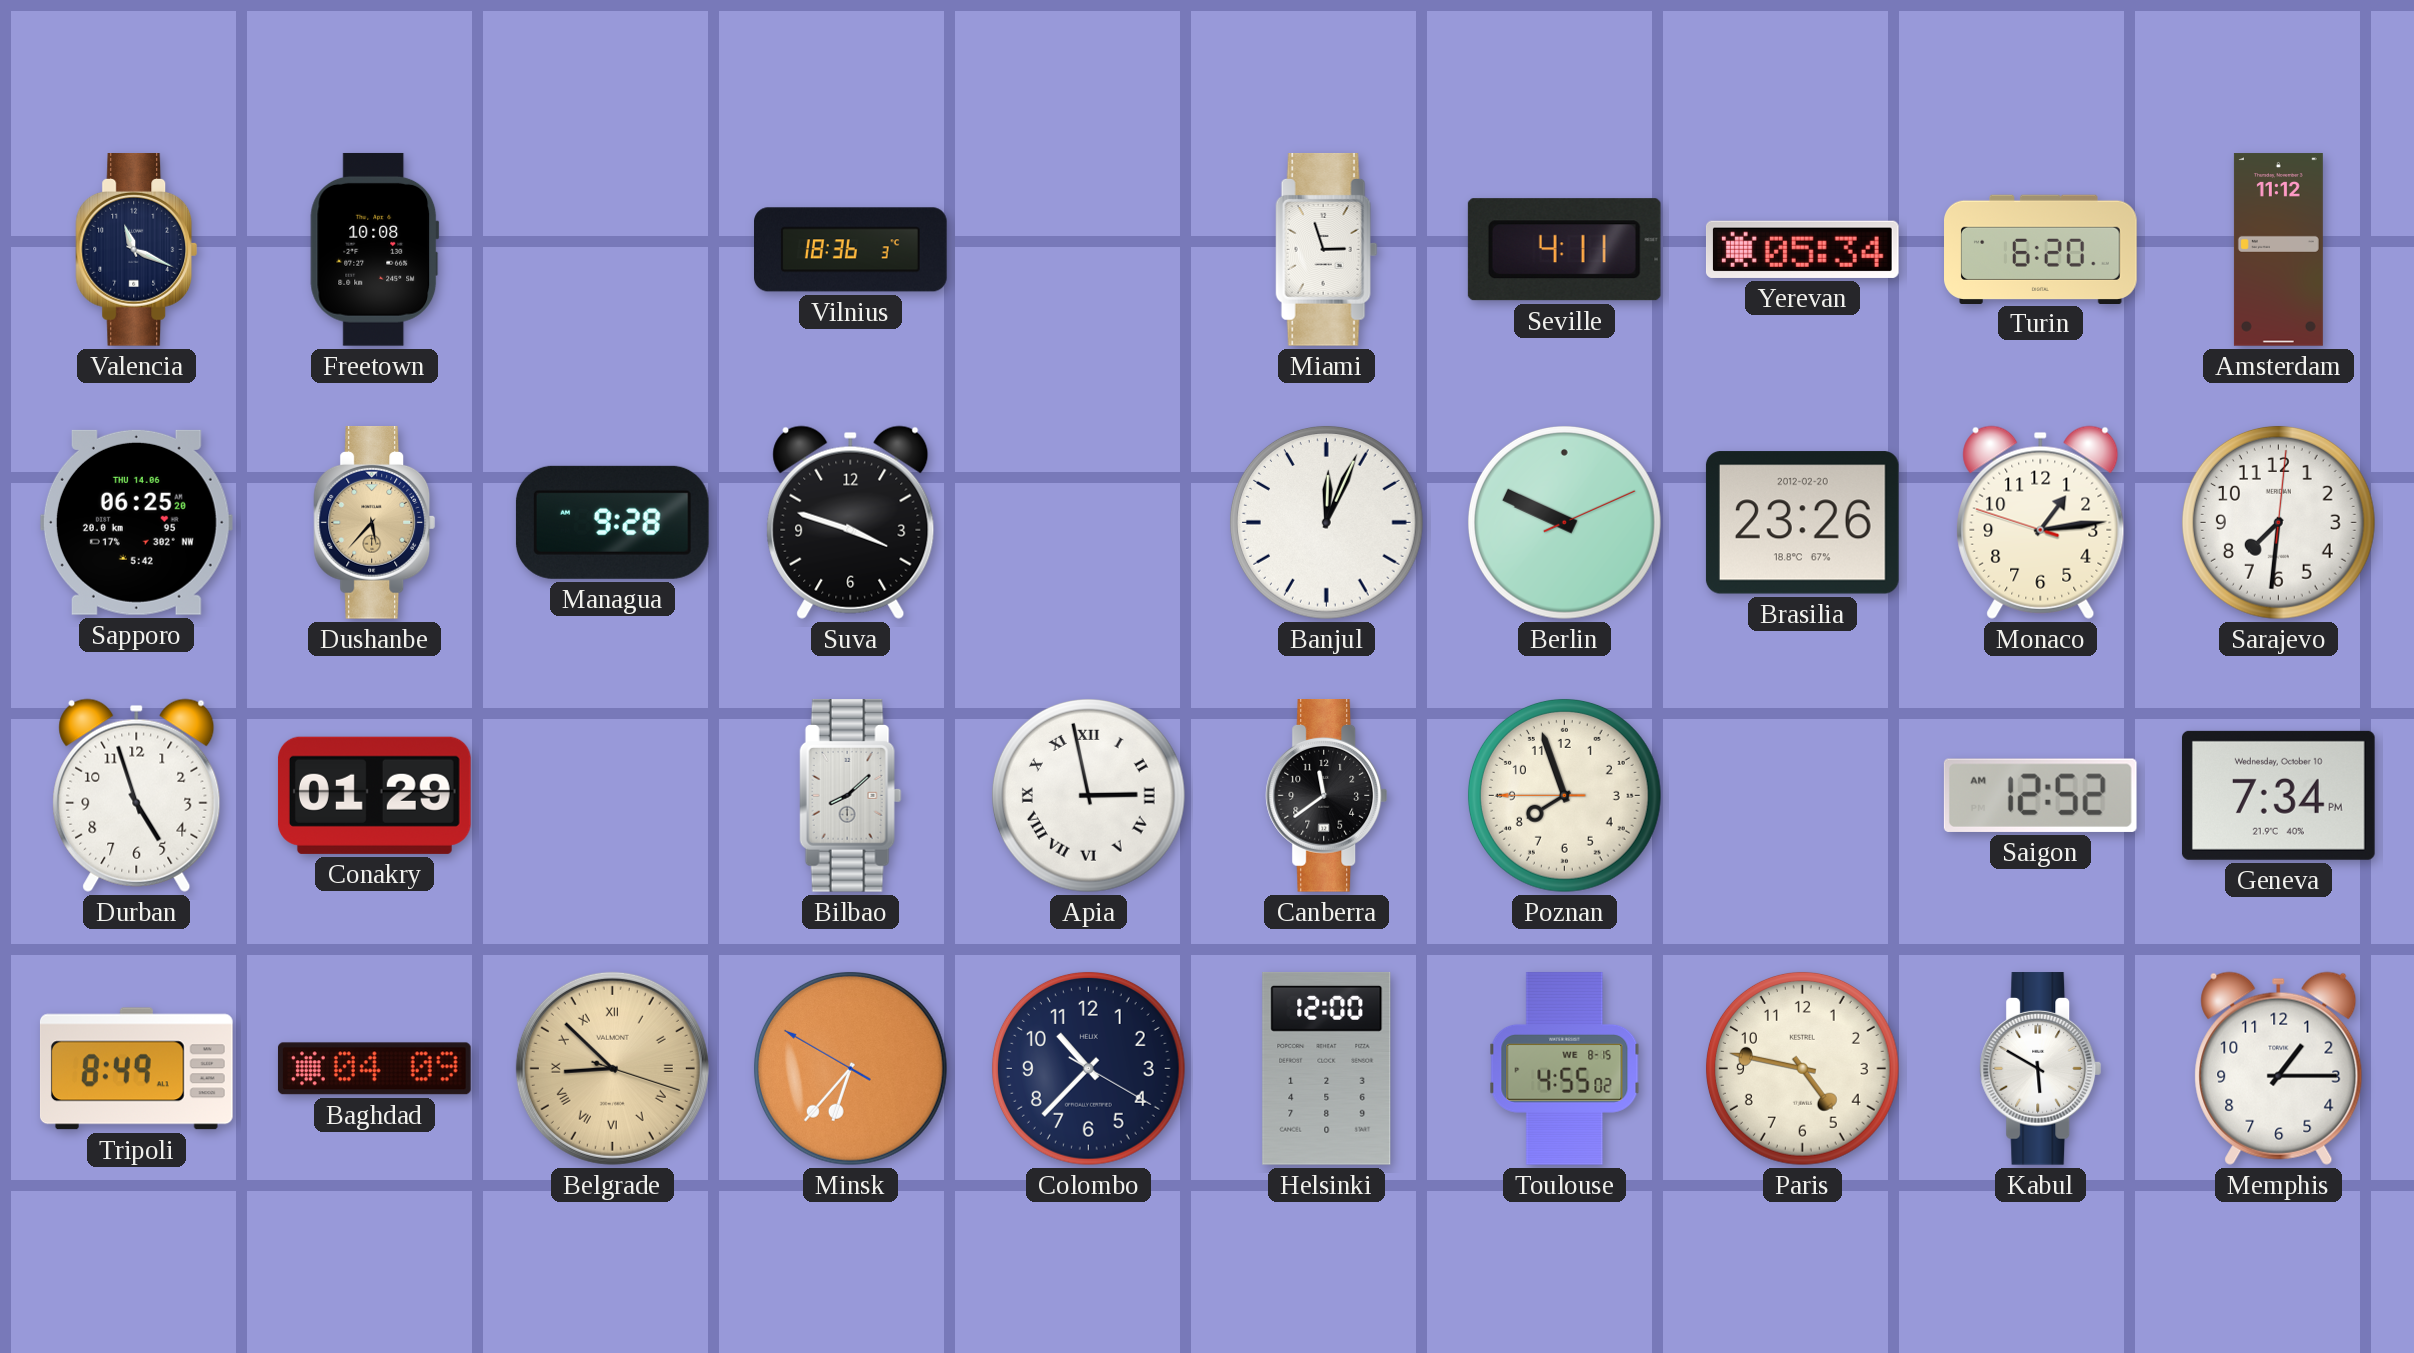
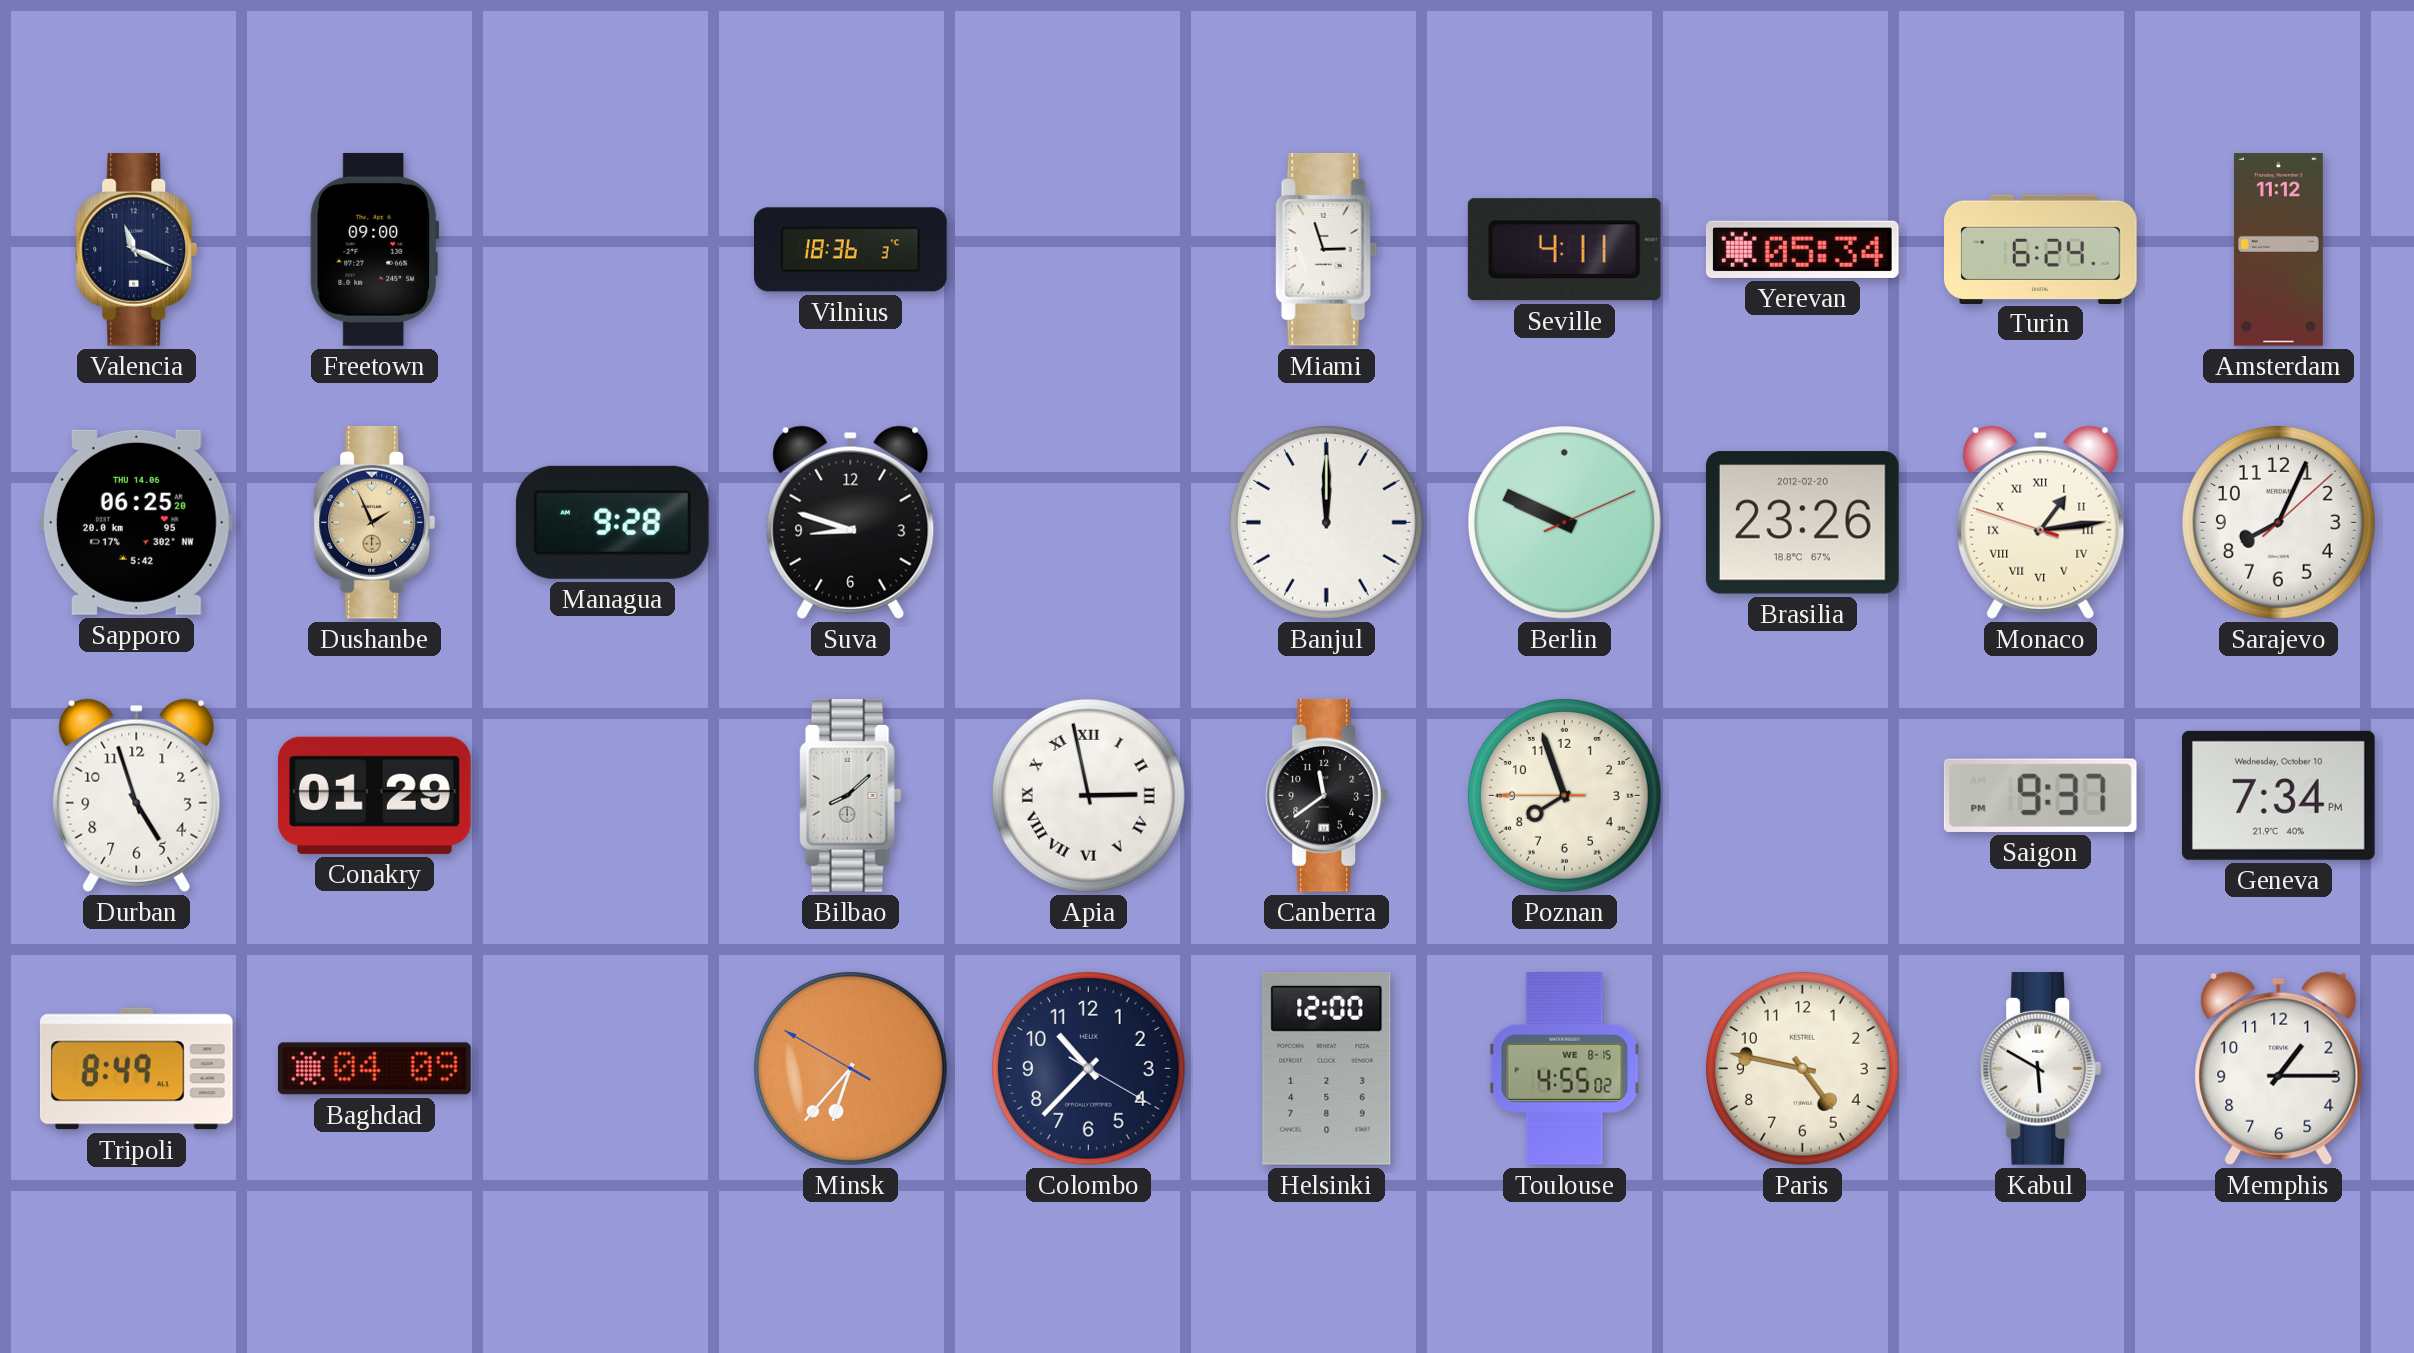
Freetown: 10:08 -> 09:00 (375, 249)
Turin: 6:20 -> 6:24 (2041, 249)
Dushanbe: 5:37 -> 1:56 (375, 523)
Suva: 3:48 -> 8:48 (851, 522)
Banjul: 12:04 -> 12:00 (1326, 522)
Monaco numerals: Arabic -> Roman (2041, 522)
Sarajevo: 7:31 -> 8:04 (2278, 522)
Saigon: 12:52 -> 9:37 (2040, 795)
Belgrade: 8:52 -> none (612, 1068)
